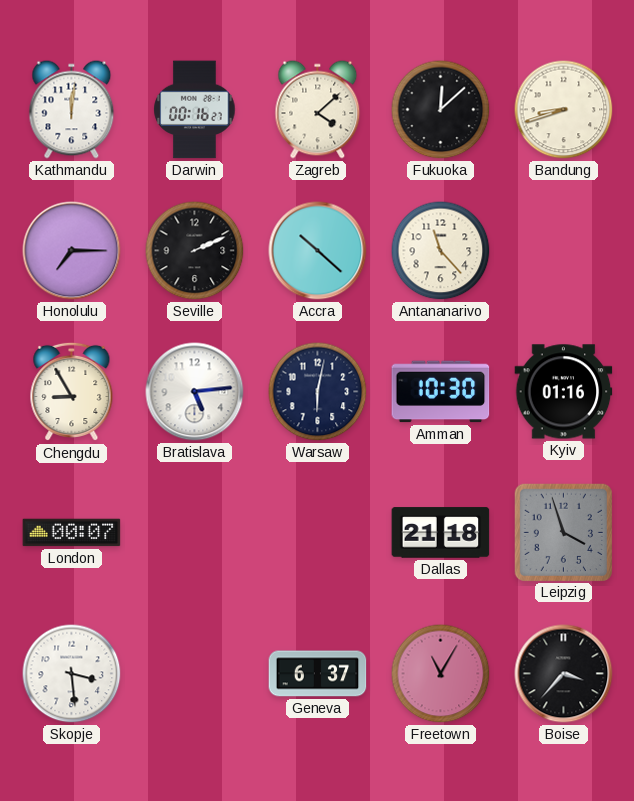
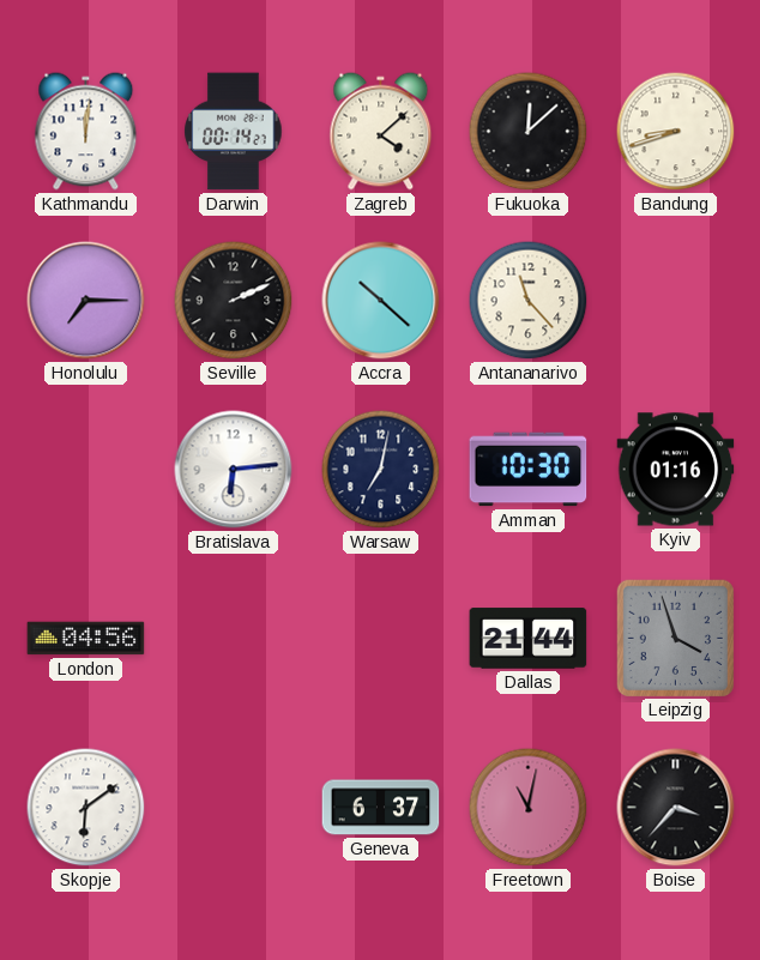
Darwin: 00:16 -> 00:14 (234, 132)
Chengdu: 8:55 -> none (72, 392)
Bratislava: 5:14 -> 6:14 (234, 470)
Warsaw: 6:02 -> 7:02 (381, 470)
London: 00:07 -> 04:56 (86, 639)
Dallas: 21:18 -> 21:44 (529, 639)
Skopje: 3:29 -> 6:09 (86, 808)
Freetown: 11:05 -> 11:02 (529, 808)
